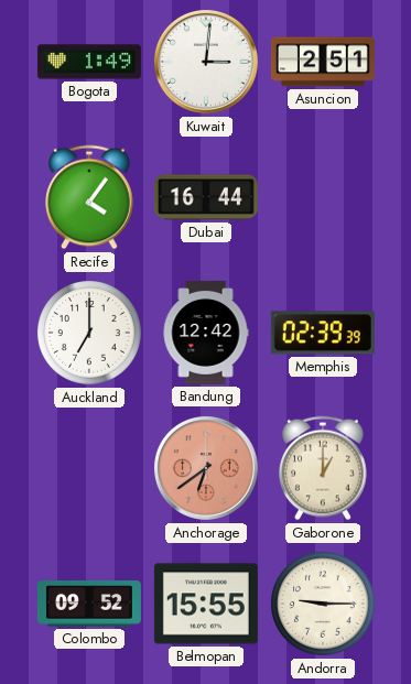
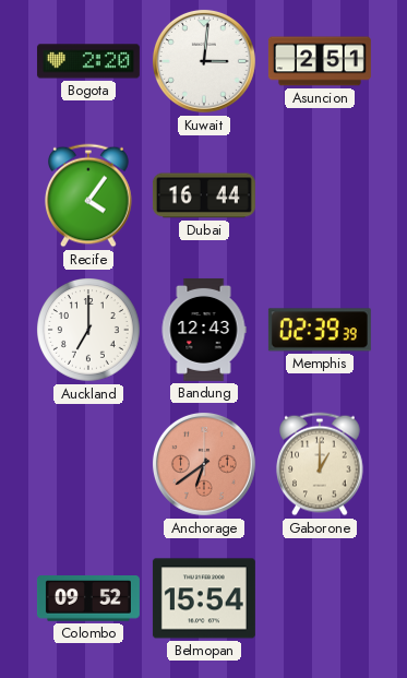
Bogota: 1:49 -> 2:20 (88, 61)
Bandung: 12:42 -> 12:43 (204, 330)
Belmopan: 15:55 -> 15:54 (204, 598)
Andorra: 9:15 -> none (323, 604)
